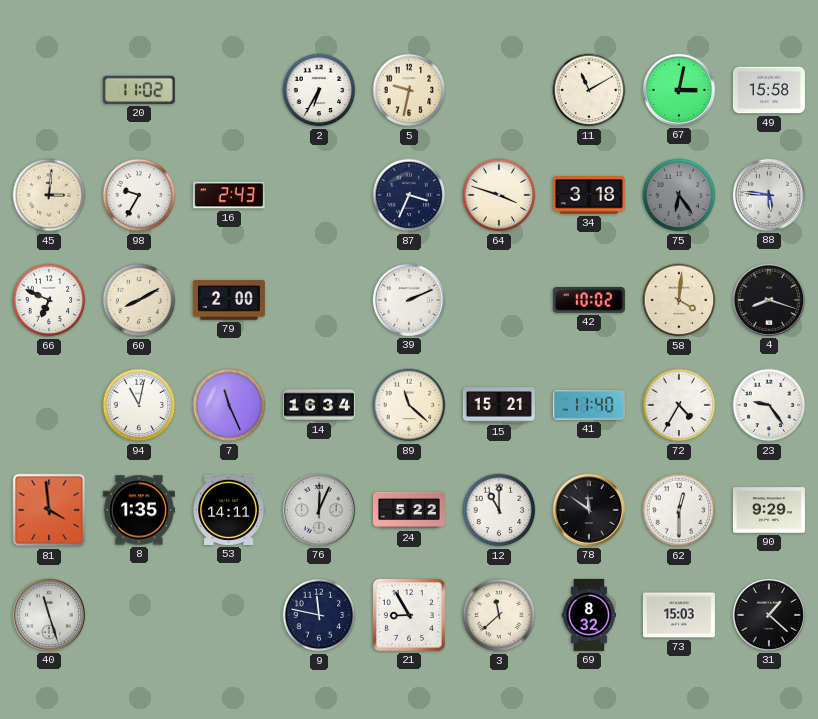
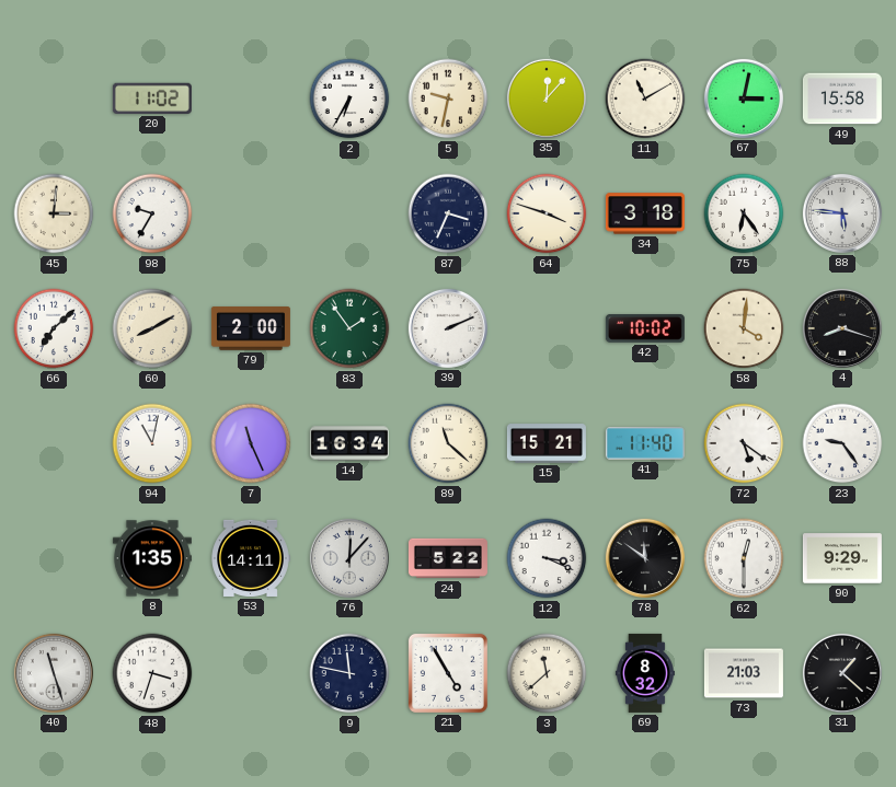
35: none -> 12:07 (547, 99)
16: 2:43 -> none (229, 195)
75 dial: grey -> white (744, 213)
66: 6:49 -> 7:08 (54, 328)
83: none -> 1:54 (349, 328)
72: 4:35 -> 5:21 (744, 443)
81: 3:59 -> none (49, 510)
76: 12:04 -> 12:07 (349, 558)
12: 11:00 -> 3:19 (547, 558)
48: none -> 3:33 (152, 673)
21: 8:55 -> 4:55 (448, 673)
73: 15:03 -> 21:03 (744, 673)
